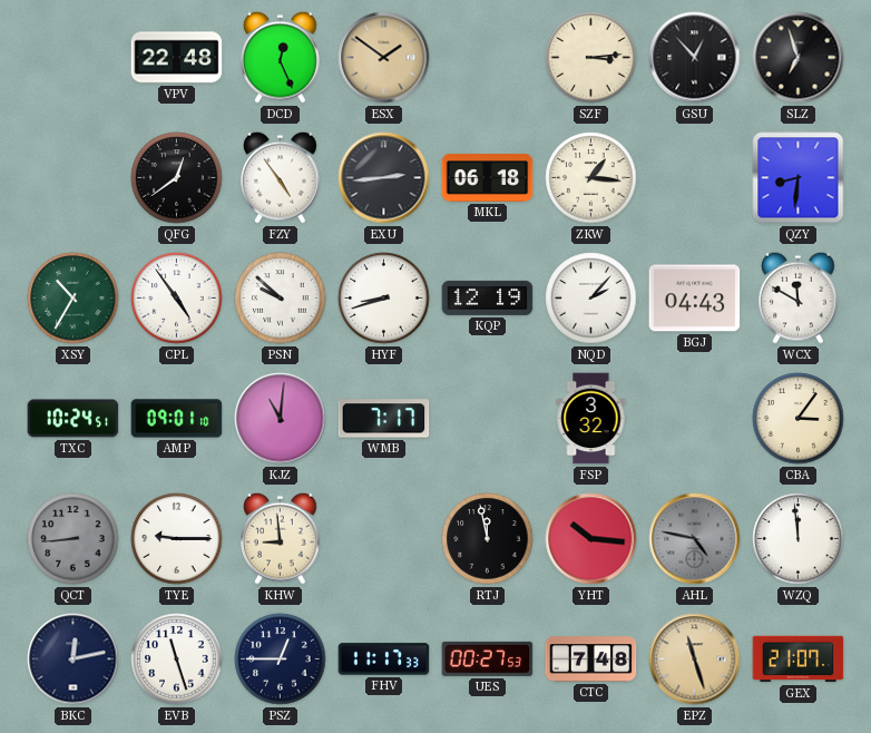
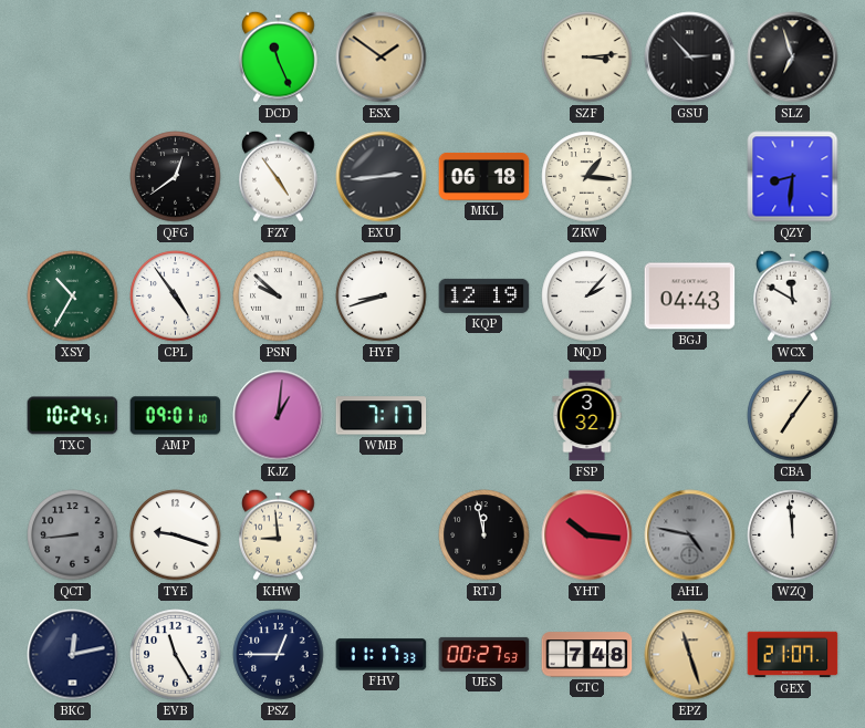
VPV: 22:48 -> none (177, 58)
DCD: 12:26 -> 11:26 (279, 56)
GSU: 12:53 -> 2:53 (690, 58)
KJZ: 11:01 -> 1:01 (279, 416)
CBA: 3:06 -> 7:06 (793, 416)
TYE: 9:15 -> 9:18 (176, 535)
EVB: 11:27 -> 11:25 (176, 655)
